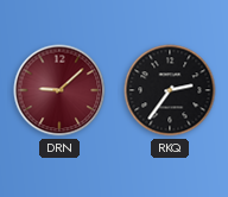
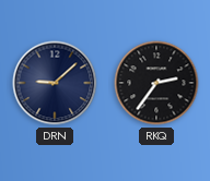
DRN dial: burgundy -> navy (55, 83)
